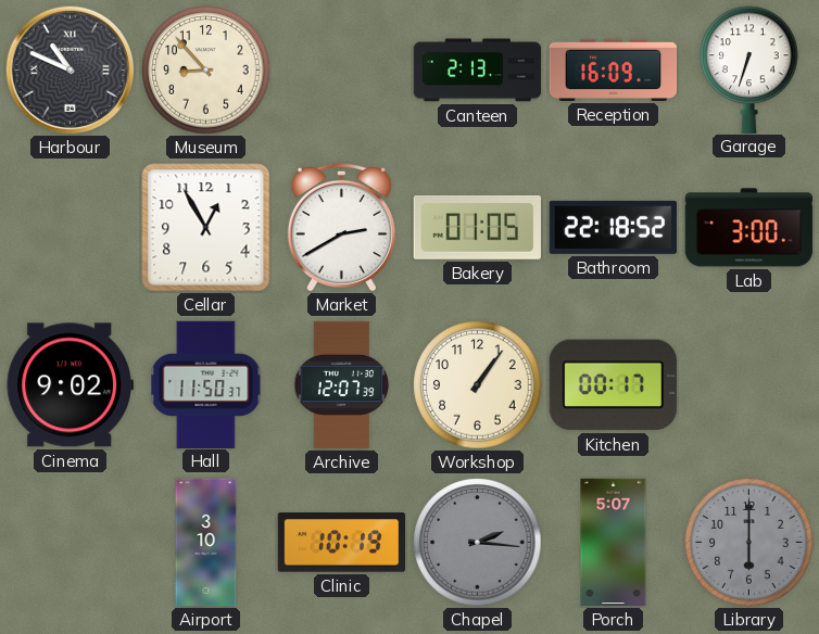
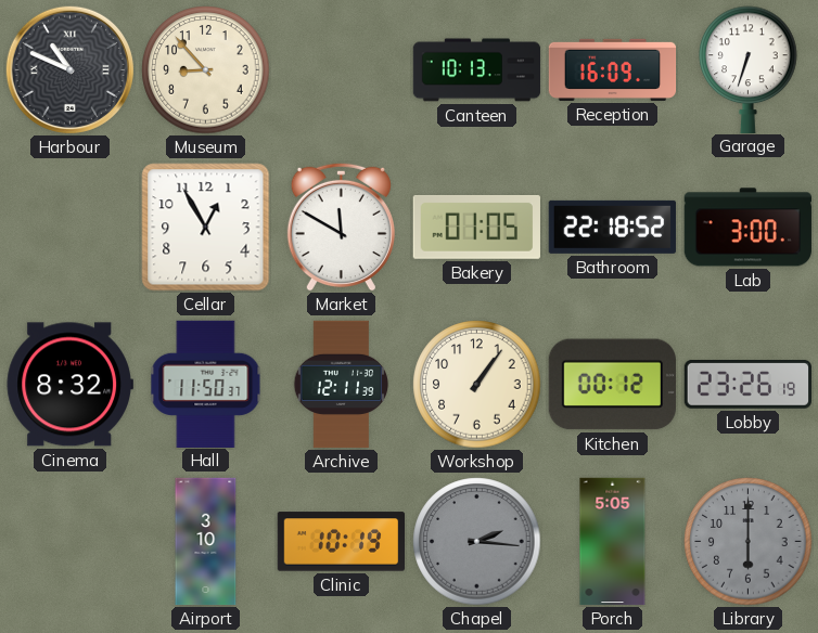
Canteen: 2:13 -> 10:13 (477, 70)
Market: 2:40 -> 11:50 (341, 227)
Cinema: 9:02 -> 8:32 (69, 385)
Archive: 12:07 -> 12:11 (342, 385)
Kitchen: 00:17 -> 00:12 (612, 385)
Lobby: none -> 23:26 (747, 385)
Porch: 5:07 -> 5:05 (613, 542)
